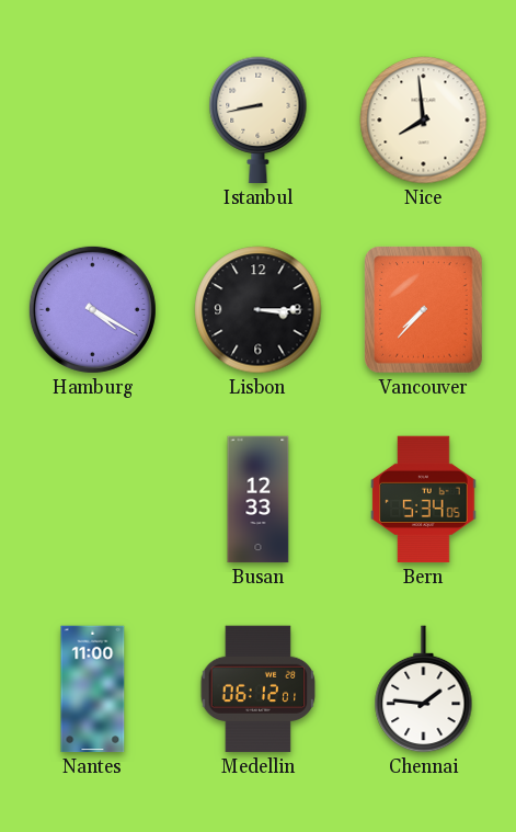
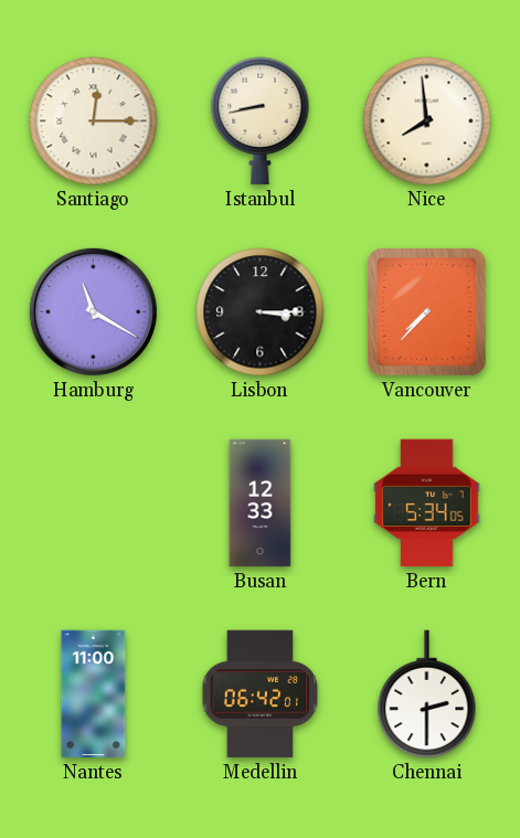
Santiago: none -> 12:15 (94, 121)
Hamburg: 4:20 -> 11:20 (93, 311)
Medellin: 06:12 -> 06:42 (261, 694)
Chennai: 1:46 -> 2:30 (427, 694)
